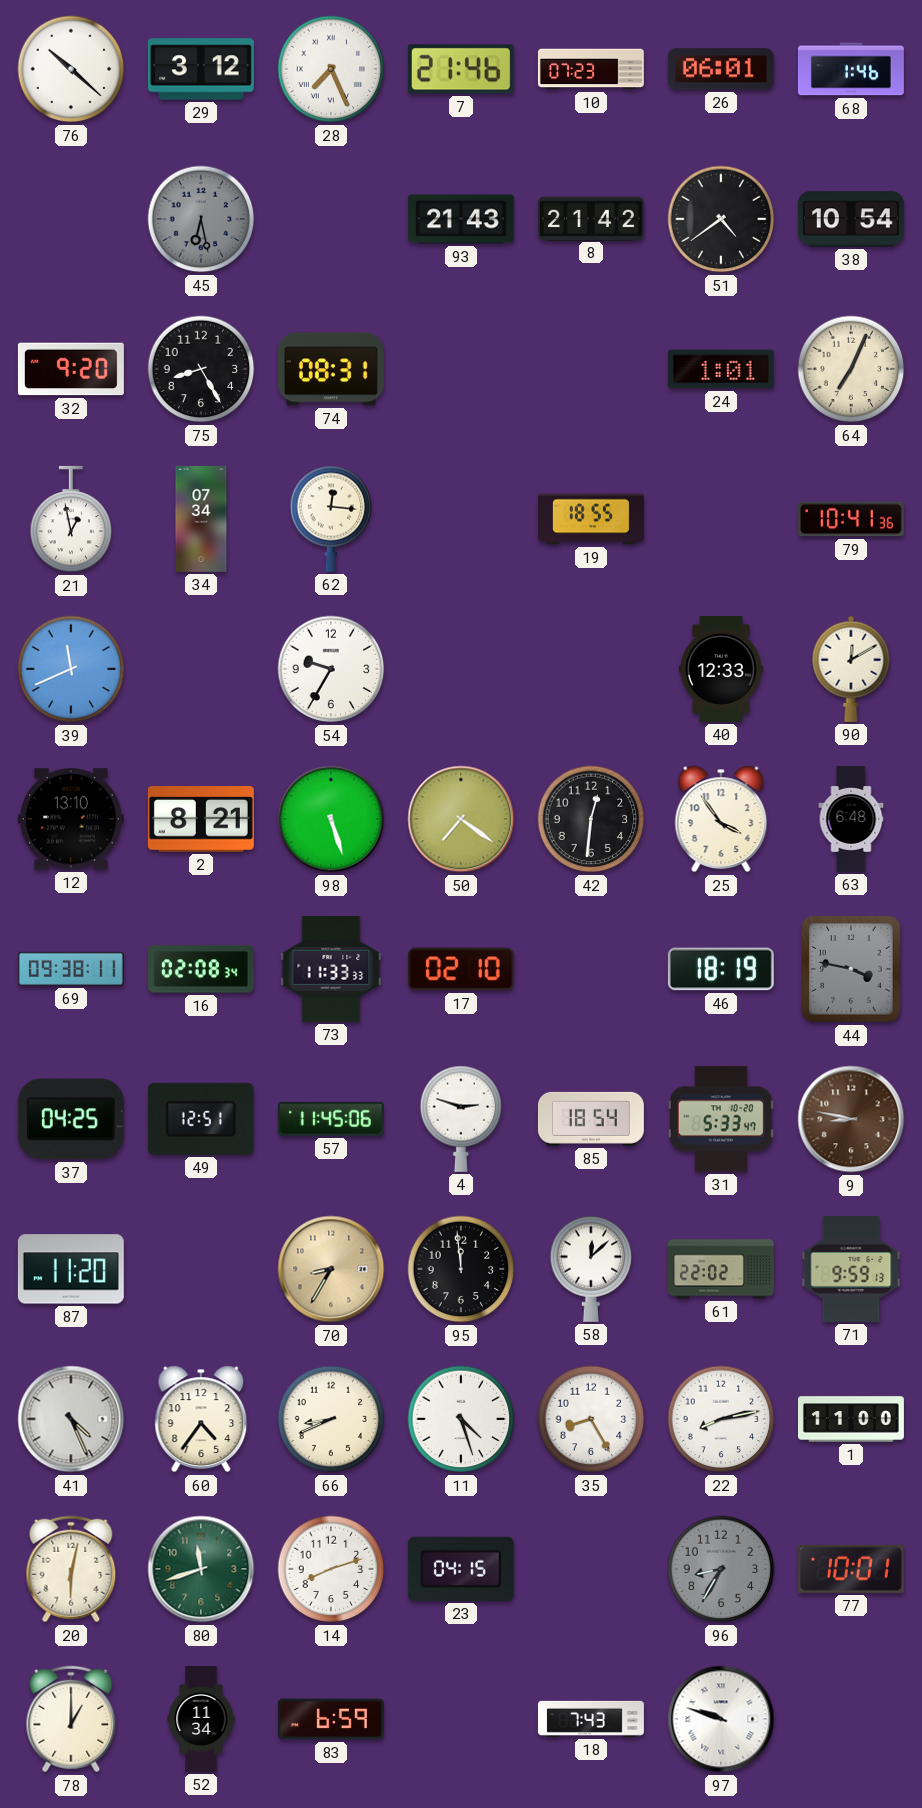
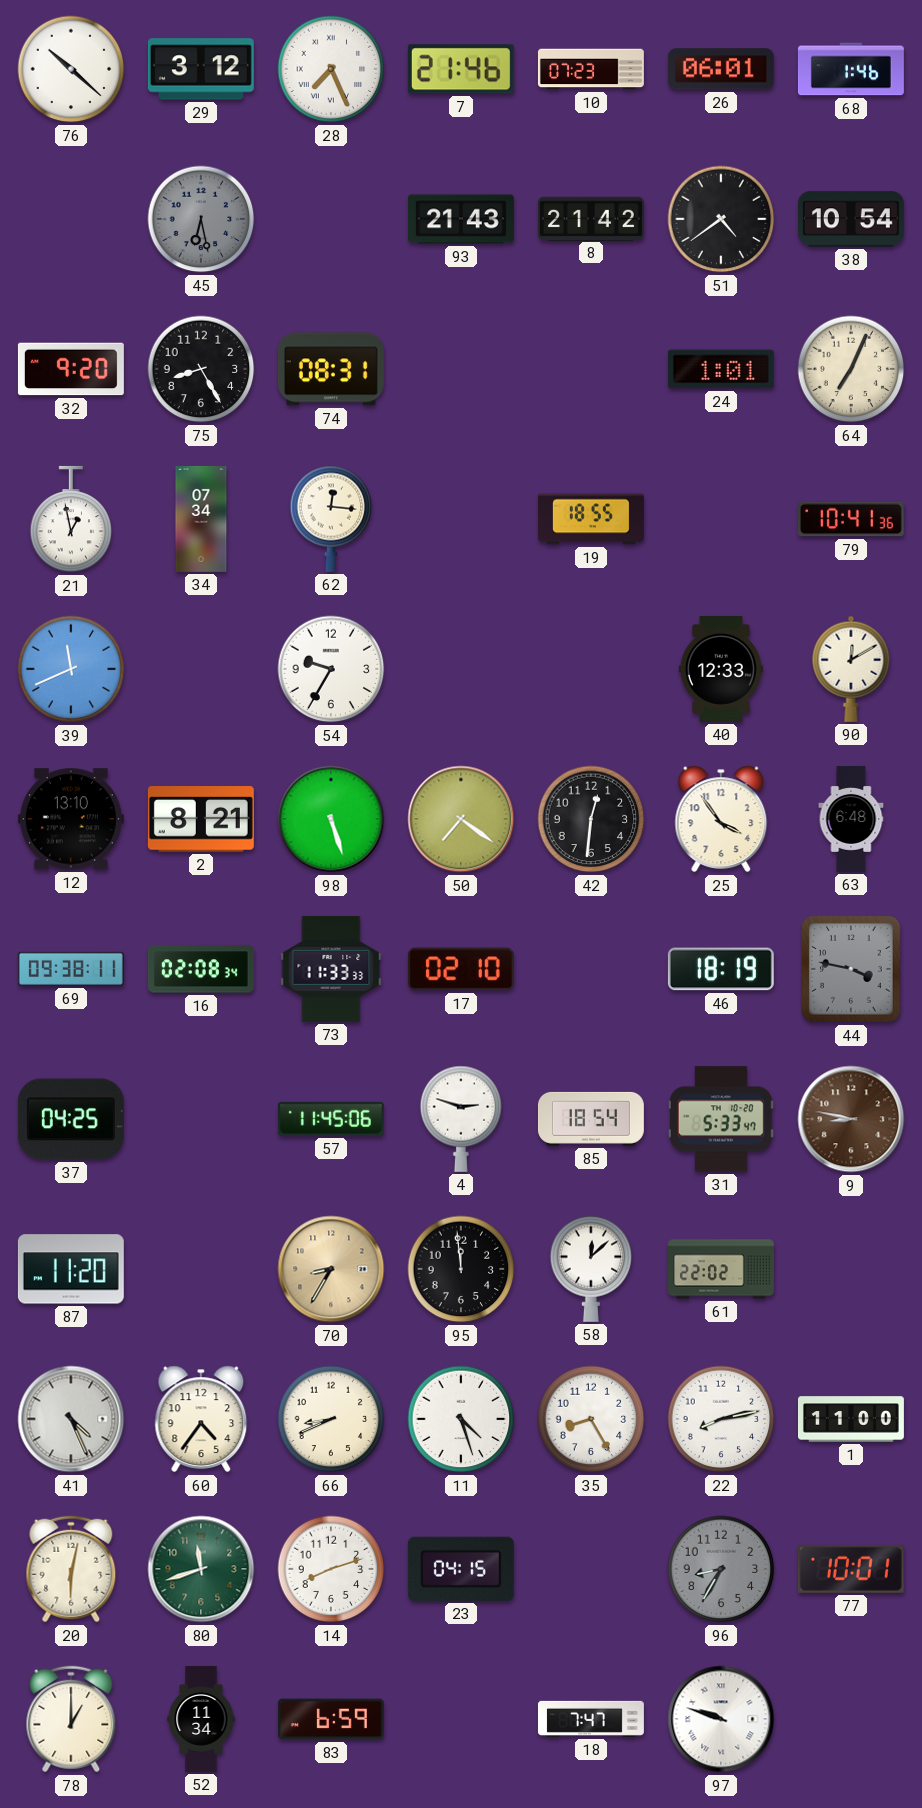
49: 12:51 -> none (201, 1119)
71: 9:59 -> none (851, 1269)
18: 7:43 -> 7:47 (591, 1719)
